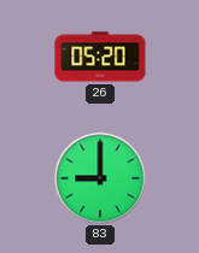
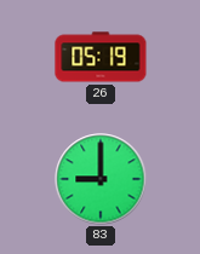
26: 05:20 -> 05:19 (101, 57)
